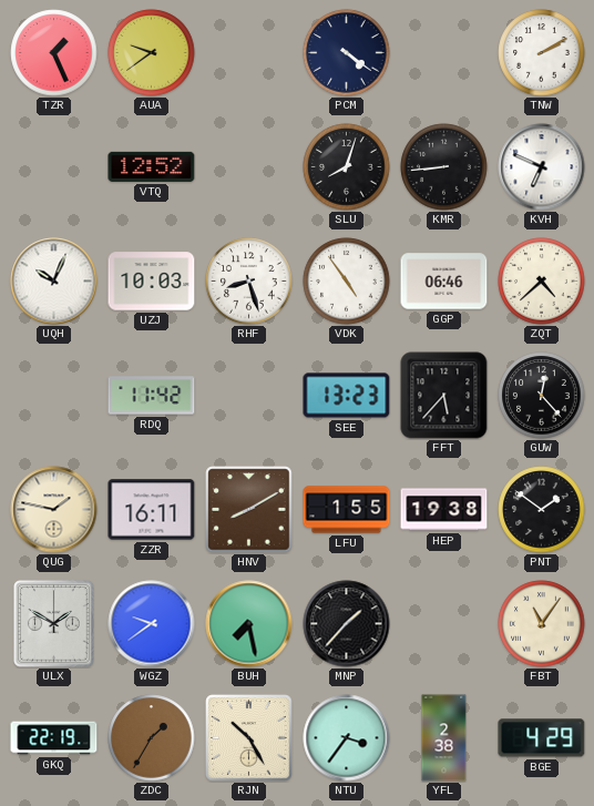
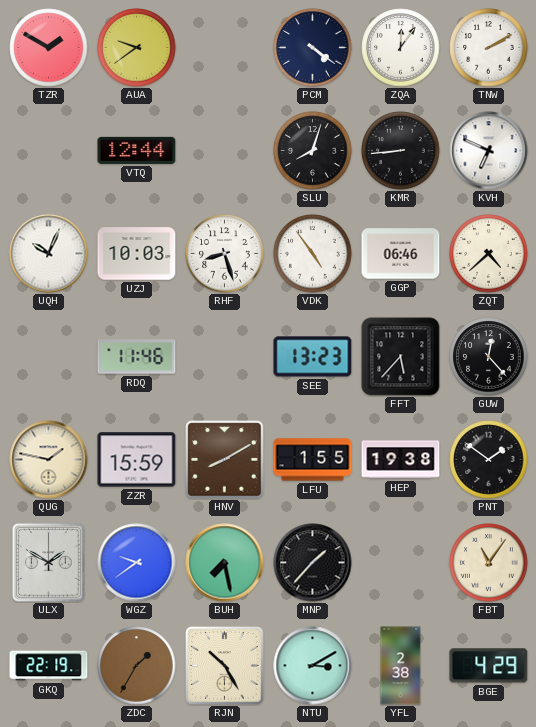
TZR: 1:26 -> 1:50 (49, 48)
ZQA: none -> 12:06 (401, 48)
VTQ: 12:52 -> 12:44 (137, 150)
RDQ: 11:42 -> 11:46 (137, 357)
ZZR: 16:11 -> 15:59 (137, 460)
NTU: 3:36 -> 3:10 (313, 666)
